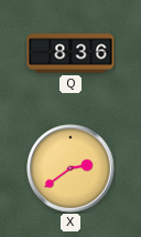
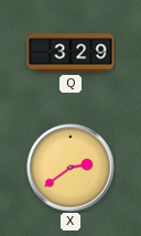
Q: 8:36 -> 3:29 (70, 53)
